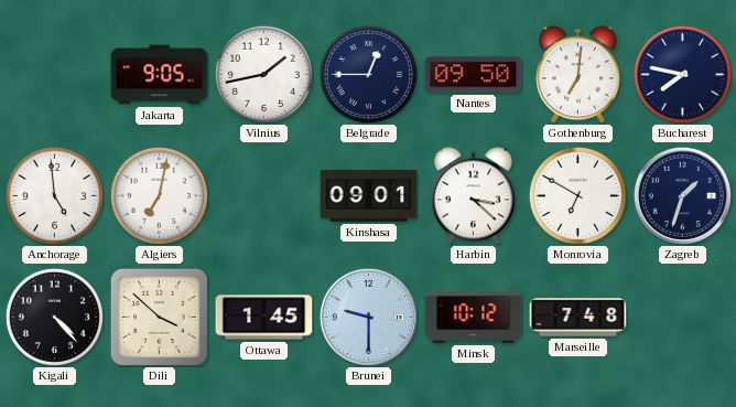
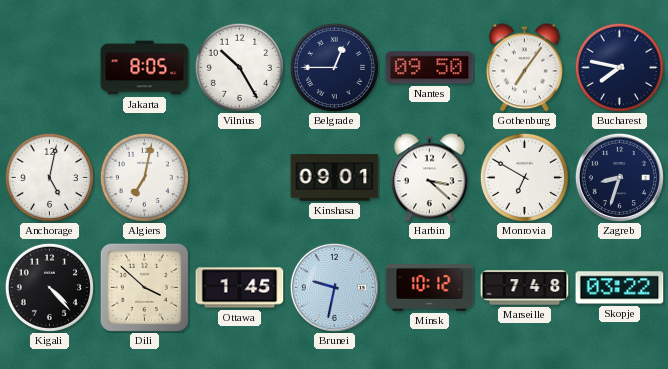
Jakarta: 9:05 -> 8:05 (145, 68)
Vilnius: 1:43 -> 10:25 (239, 67)
Gothenburg: 7:01 -> 7:06 (524, 68)
Anchorage: 4:59 -> 5:02 (49, 177)
Zagreb: 1:33 -> 8:33 (619, 177)
Brunei: 9:30 -> 9:32 (334, 287)
Skopje: none -> 03:22 (620, 288)
